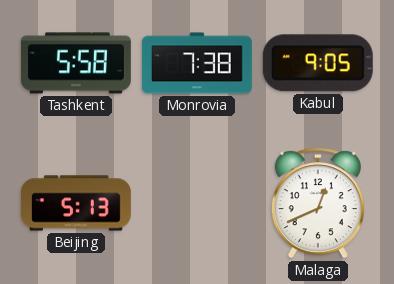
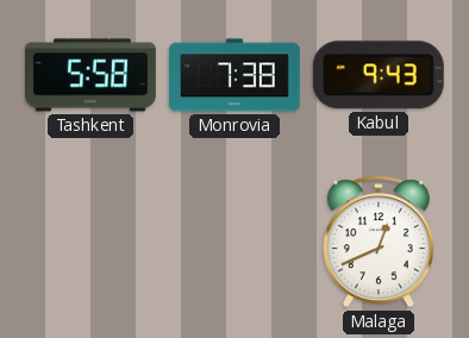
Kabul: 9:05 -> 9:43 (379, 75)
Beijing: 5:13 -> none (76, 203)
